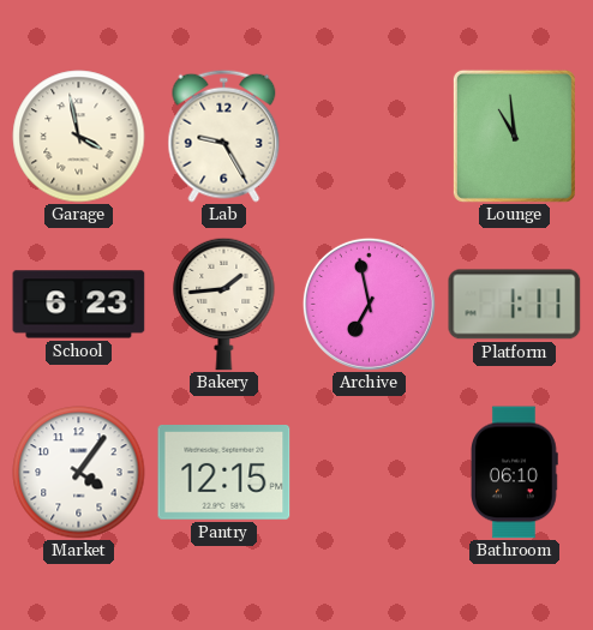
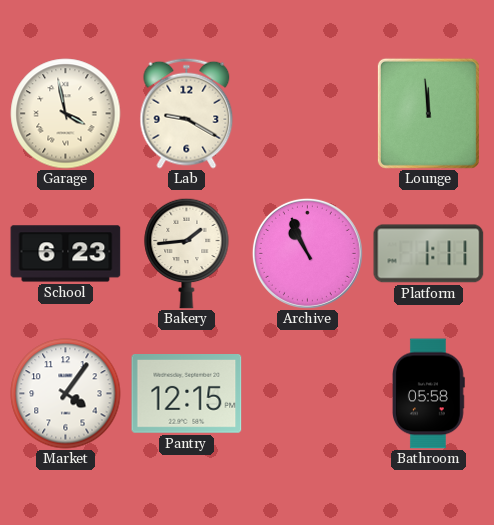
Lab: 9:25 -> 9:20 (187, 113)
Lounge: 10:59 -> 11:59 (428, 113)
Archive: 6:58 -> 10:56 (307, 253)
Bathroom: 06:10 -> 05:58 (429, 394)
